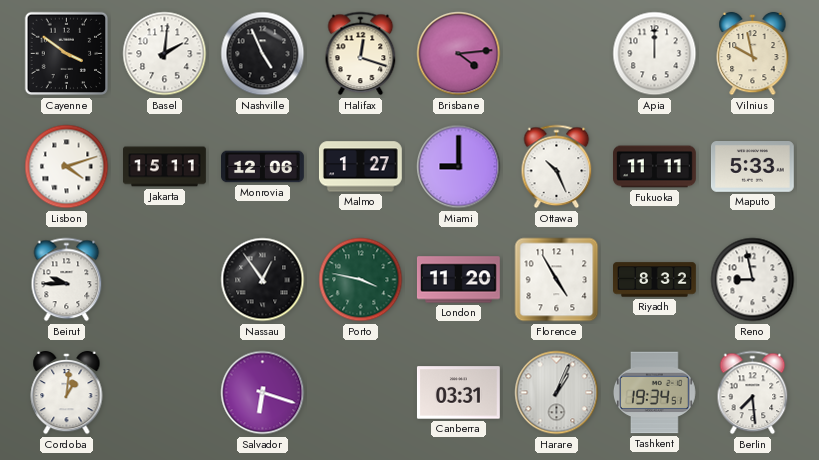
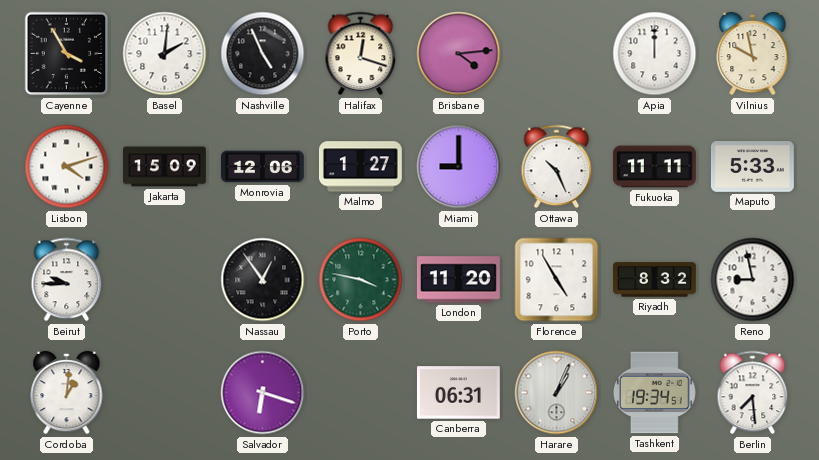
Cayenne: 3:51 -> 3:55 (67, 54)
Jakarta: 15:11 -> 15:09 (165, 167)
Canberra: 03:31 -> 06:31 (458, 393)
